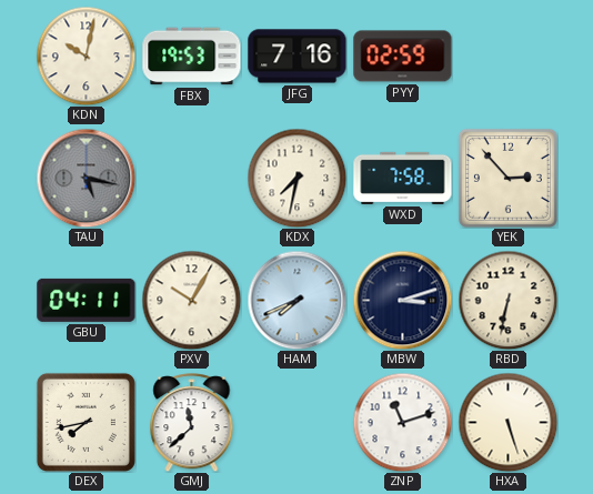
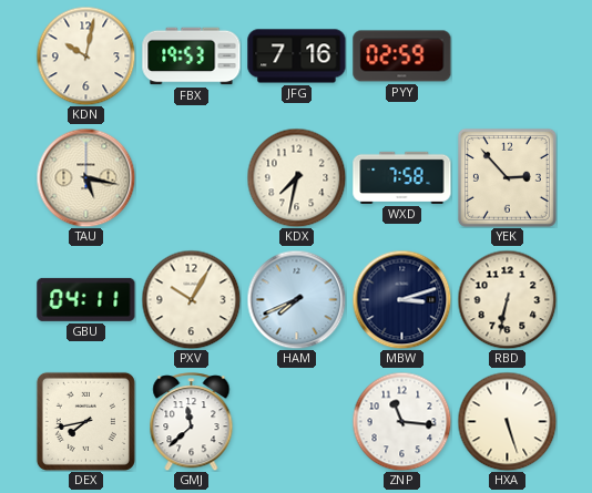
TAU dial: grey -> cream (85, 177)
ZNP: 11:12 -> 11:16 (401, 421)
